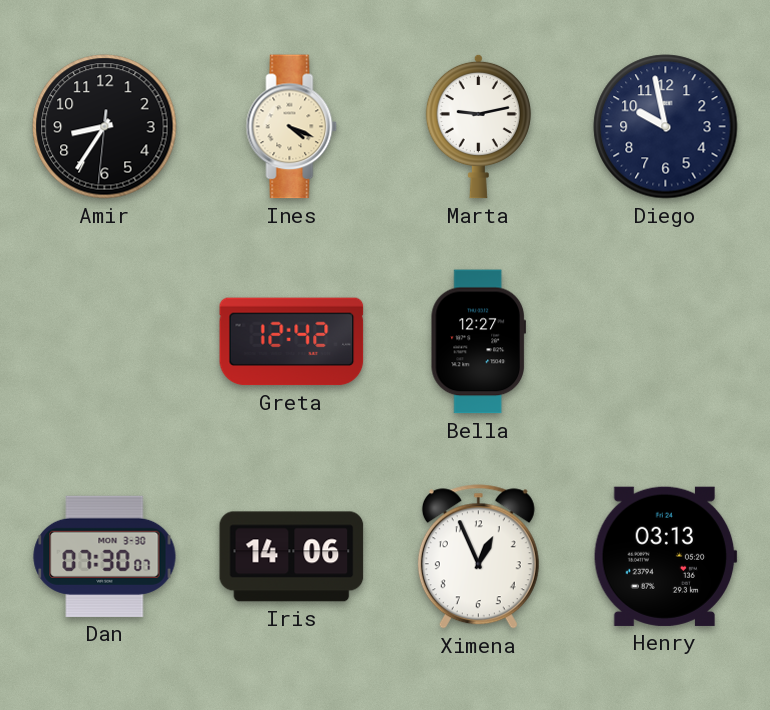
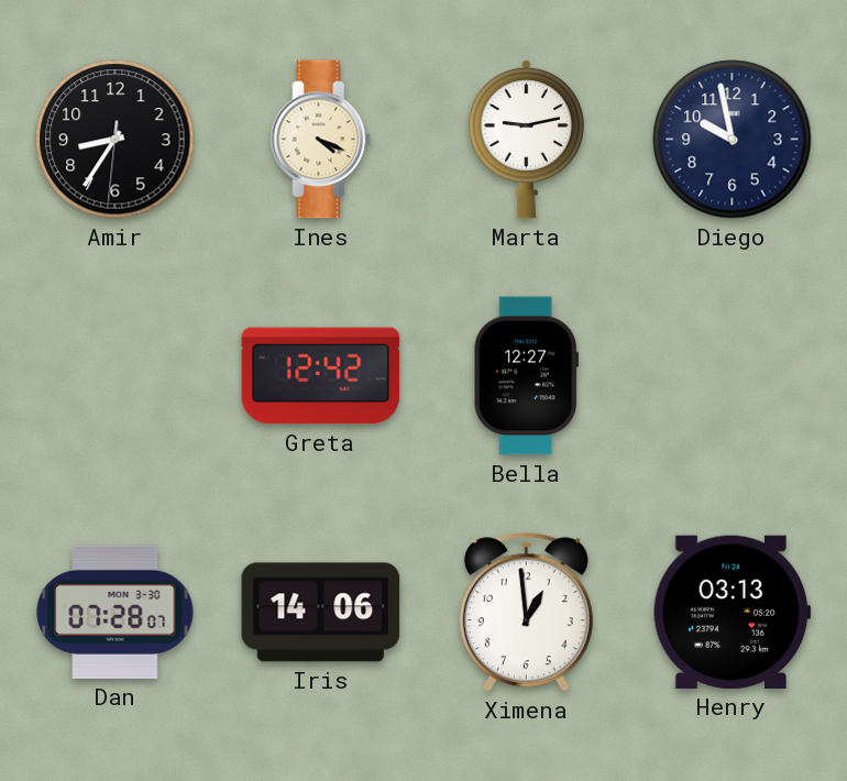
Dan: 07:30 -> 07:28 (116, 612)
Ximena: 12:56 -> 12:59 (526, 613)
